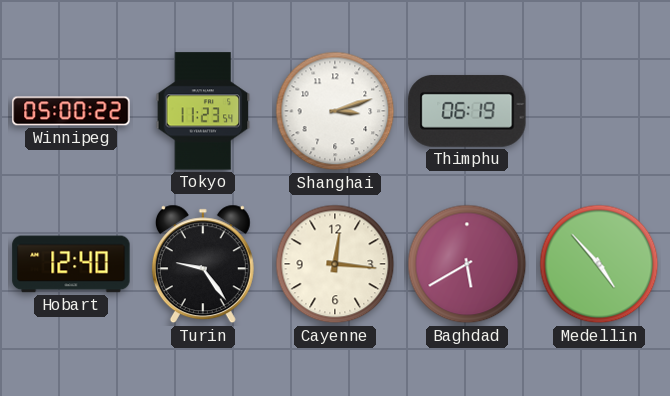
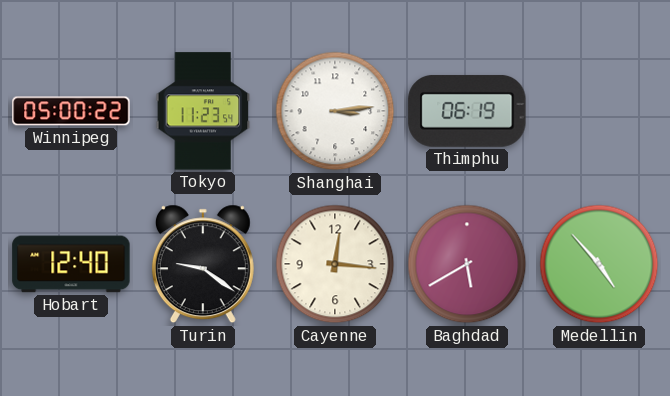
Shanghai: 3:12 -> 3:14 (335, 111)
Turin: 9:24 -> 9:21 (203, 264)
